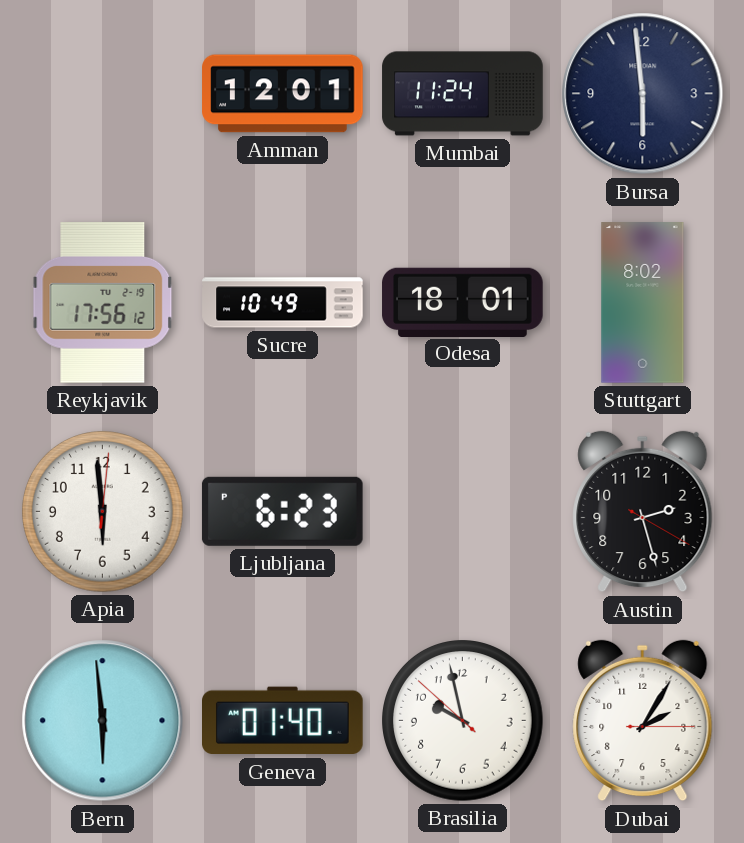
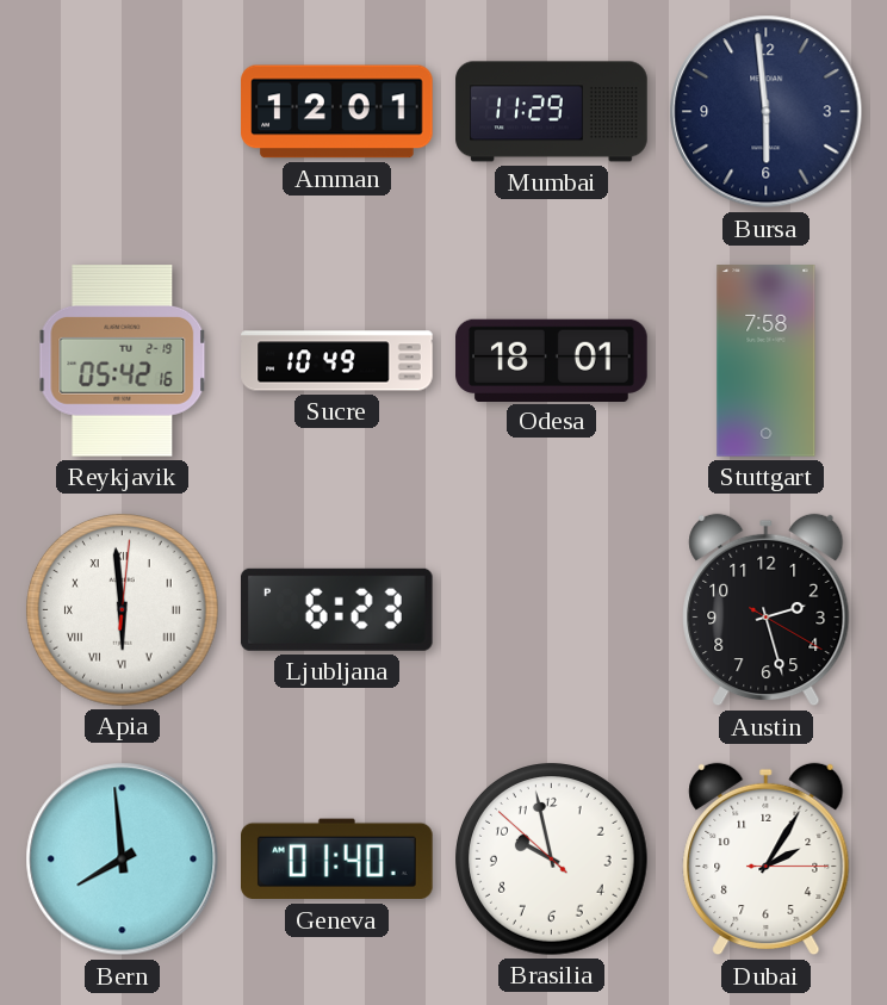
Mumbai: 11:24 -> 11:29 (552, 112)
Reykjavik: 17:56 -> 05:42 (123, 361)
Stuttgart: 8:02 -> 7:58 (767, 361)
Apia numerals: Arabic -> Roman (123, 610)
Bern: 5:59 -> 7:59 (123, 860)
